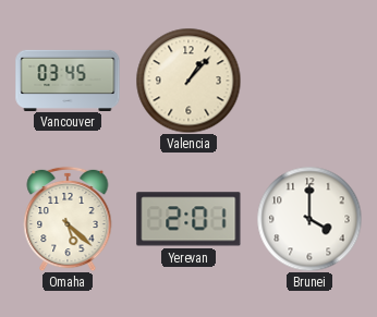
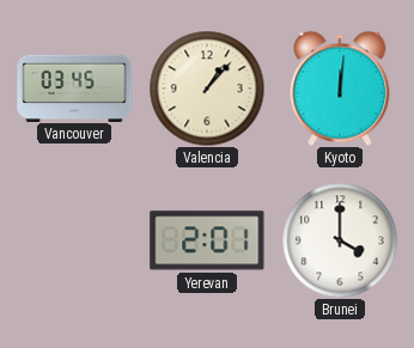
Kyoto: none -> 12:01 (340, 88)
Omaha: 5:22 -> none (68, 219)
